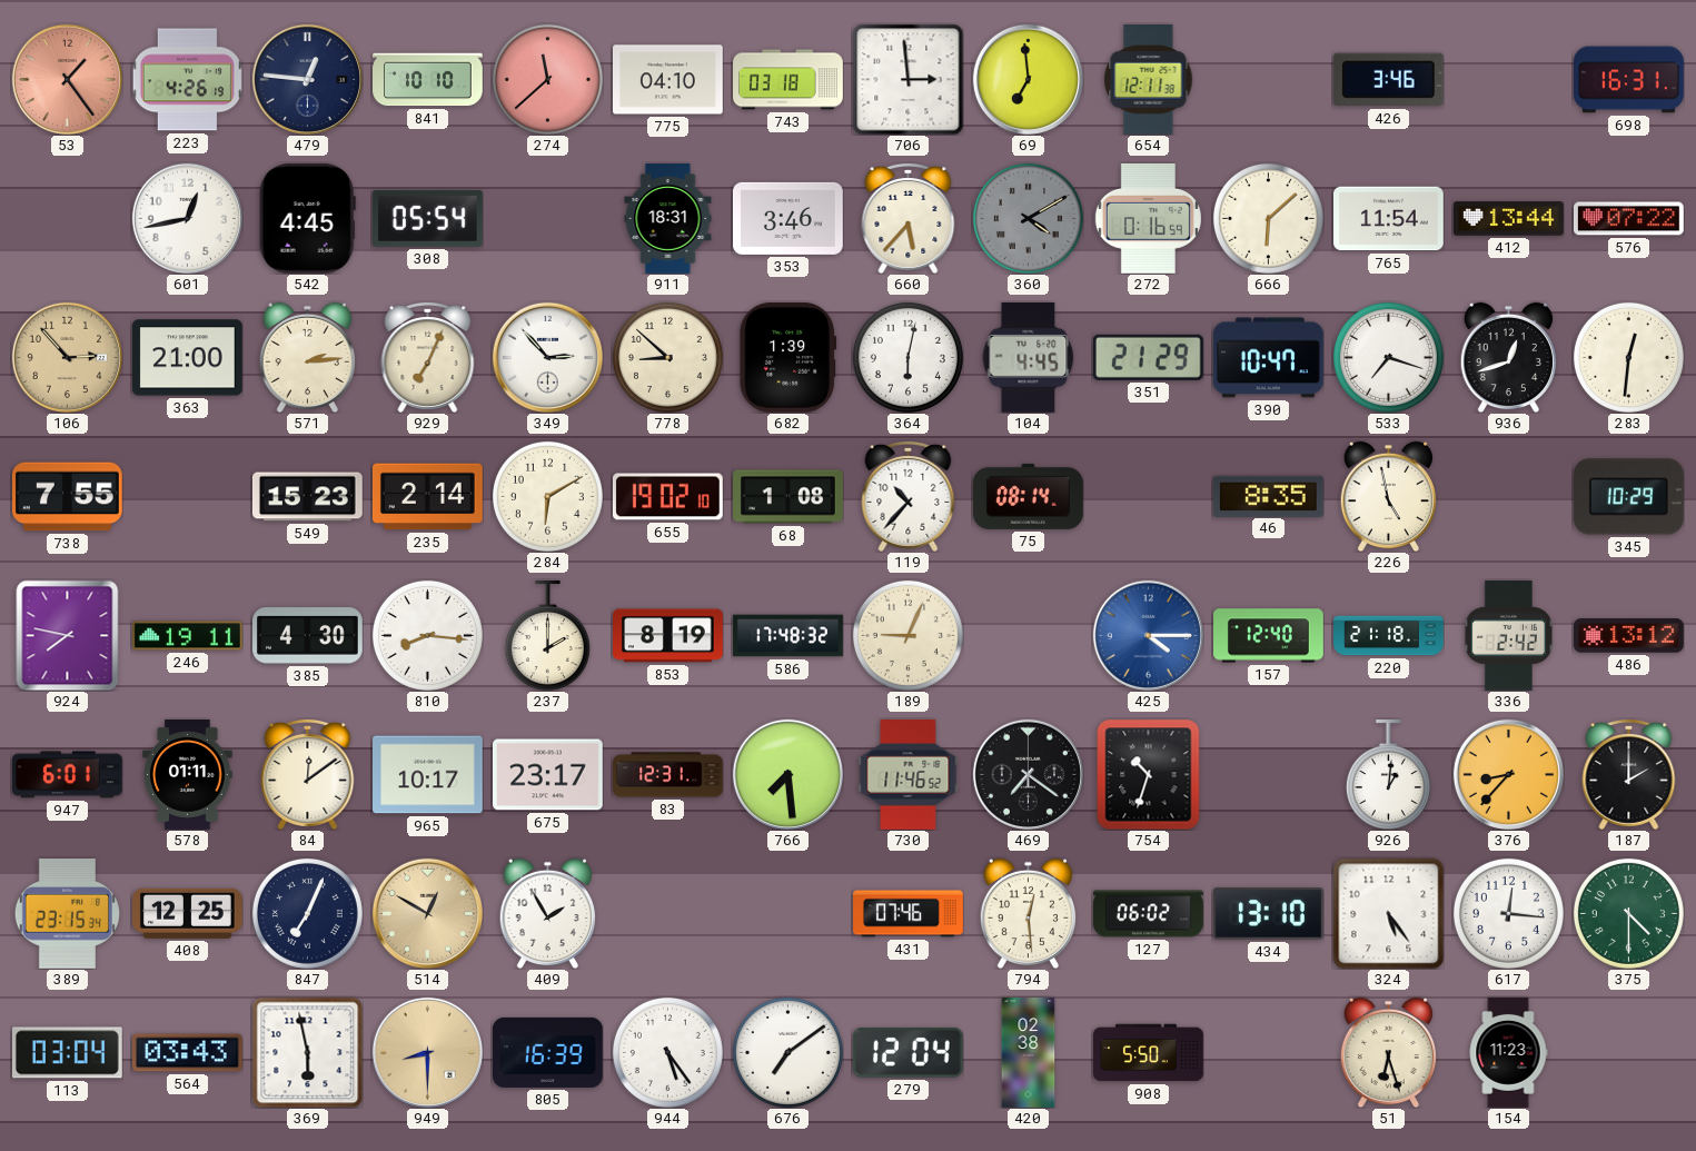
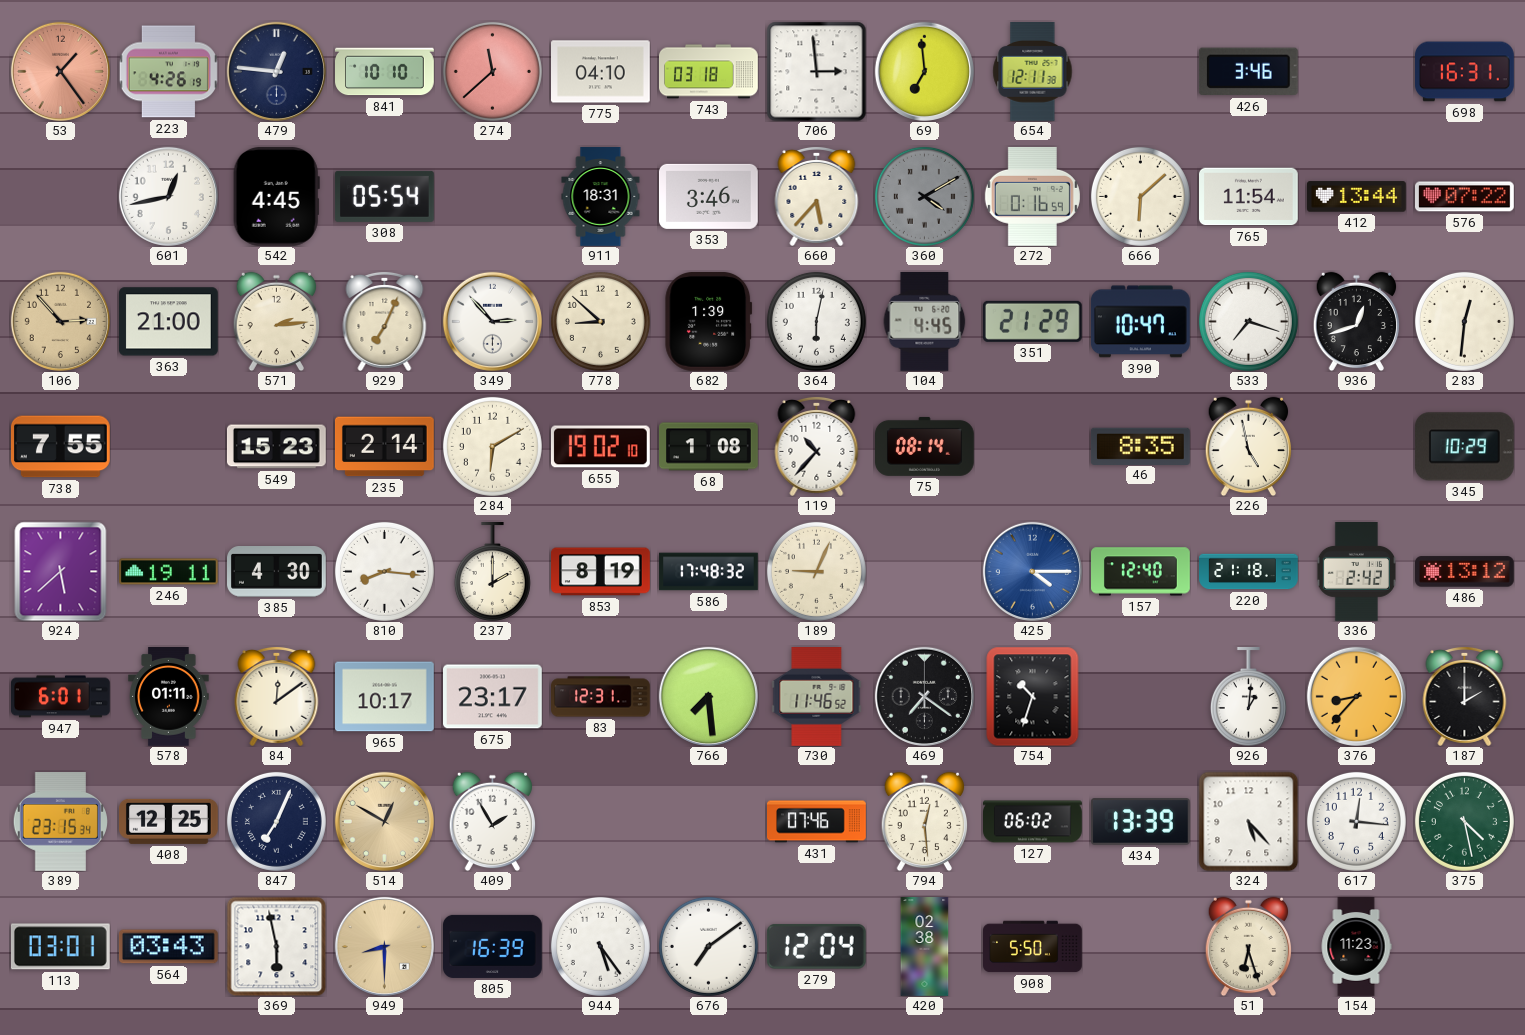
924: 7:47 -> 5:38 (61, 571)
434: 13:10 -> 13:39 (1141, 822)
324: 5:24 -> 5:23 (1248, 821)
375: 4:30 -> 4:28 (1464, 821)
113: 03:04 -> 03:01 (60, 947)
